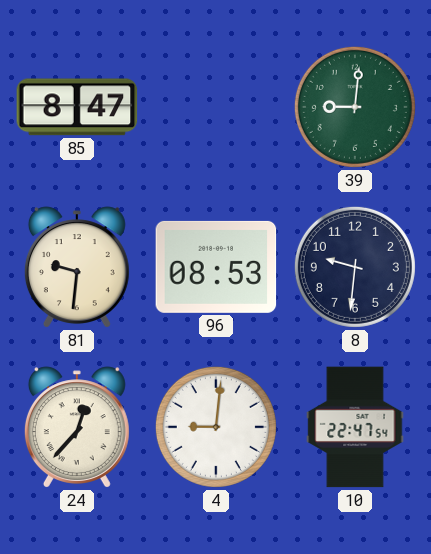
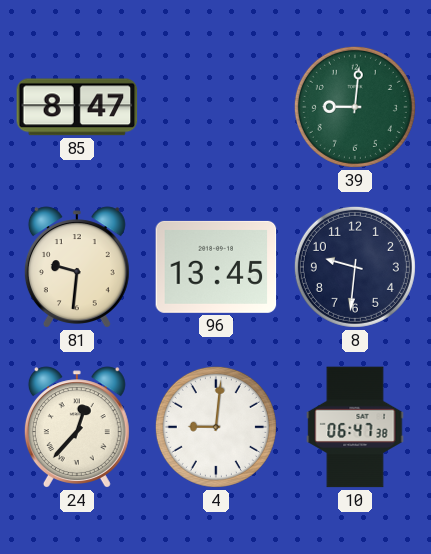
96: 08:53 -> 13:45 (216, 267)
10: 22:47 -> 06:47 (355, 427)
